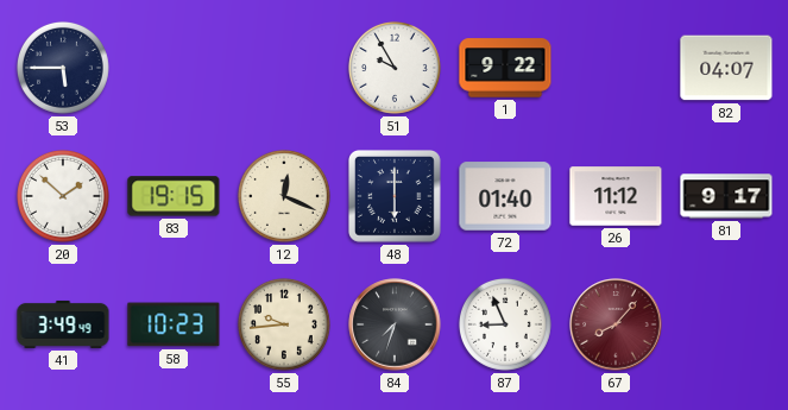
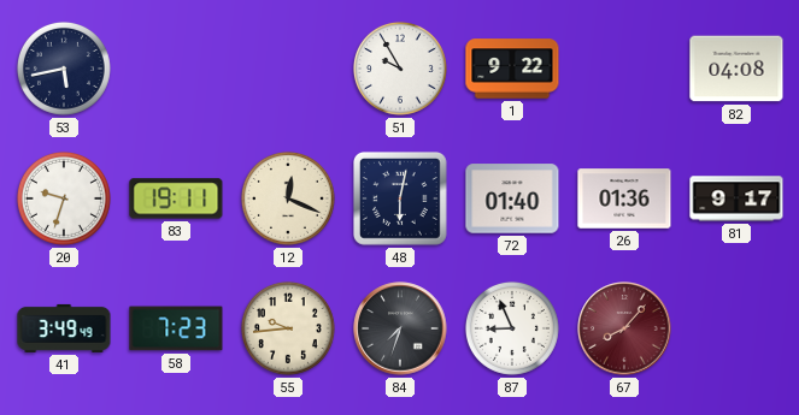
53: 5:45 -> 5:43 (64, 69)
82: 04:07 -> 04:08 (736, 69)
20: 1:52 -> 9:33 (64, 198)
83: 19:15 -> 19:11 (176, 198)
48: 6:00 -> 6:02 (401, 200)
26: 11:12 -> 01:36 (624, 198)
58: 10:23 -> 7:23 (176, 328)
